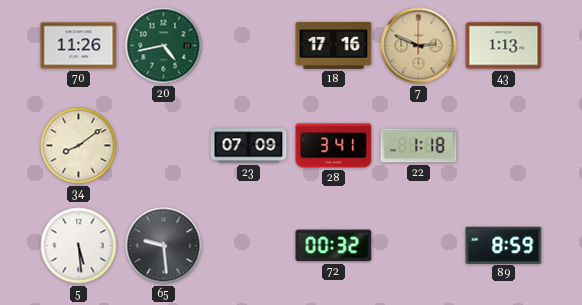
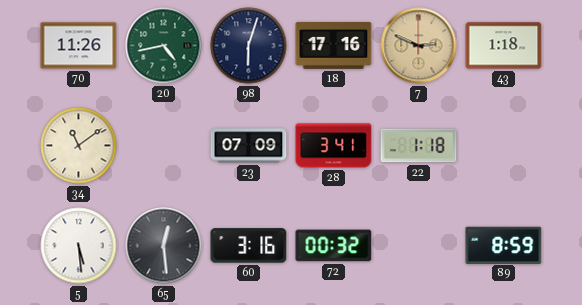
98: none -> 6:03 (249, 46)
43: 1:13 -> 1:18 (504, 46)
34: 8:09 -> 11:09 (79, 146)
65: 9:29 -> 12:29 (164, 246)
60: none -> 3:16 (249, 246)
